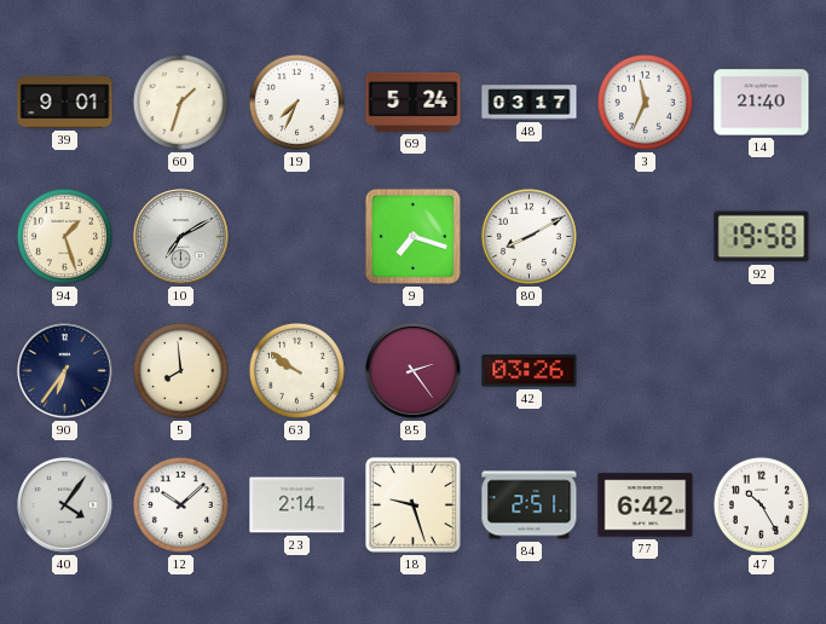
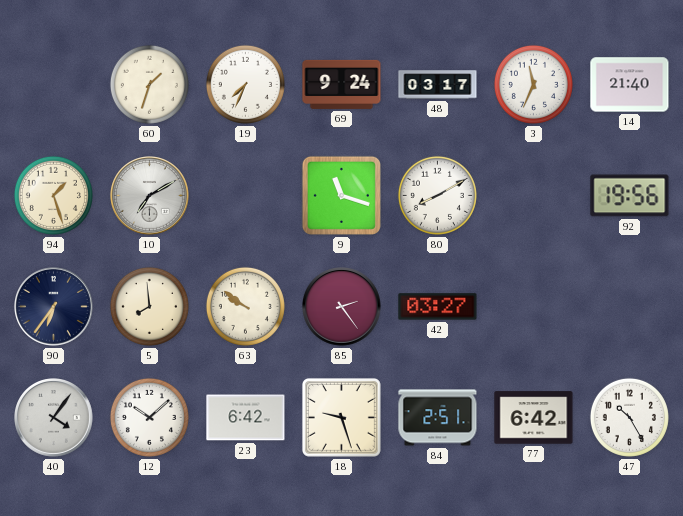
39: 9:01 -> none (65, 102)
69: 5:24 -> 9:24 (342, 84)
9: 7:18 -> 11:18 (341, 195)
92: 19:58 -> 19:56 (630, 196)
42: 03:26 -> 03:27 (438, 307)
23: 2:14 -> 6:42 (246, 418)
